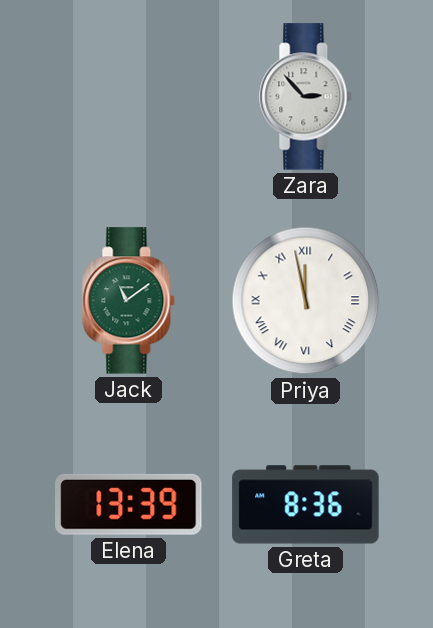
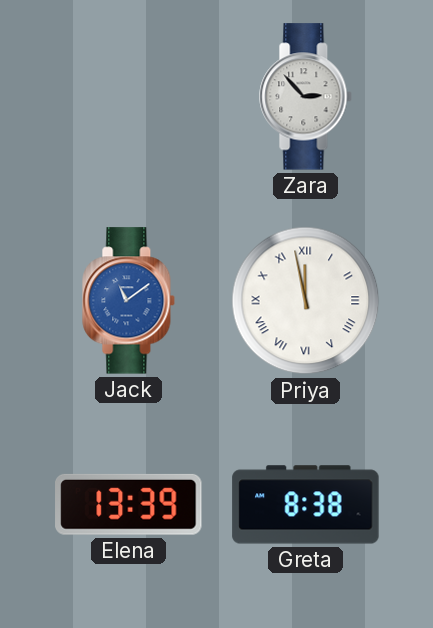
Jack dial: green -> blue (129, 301)
Greta: 8:36 -> 8:38 (306, 505)
